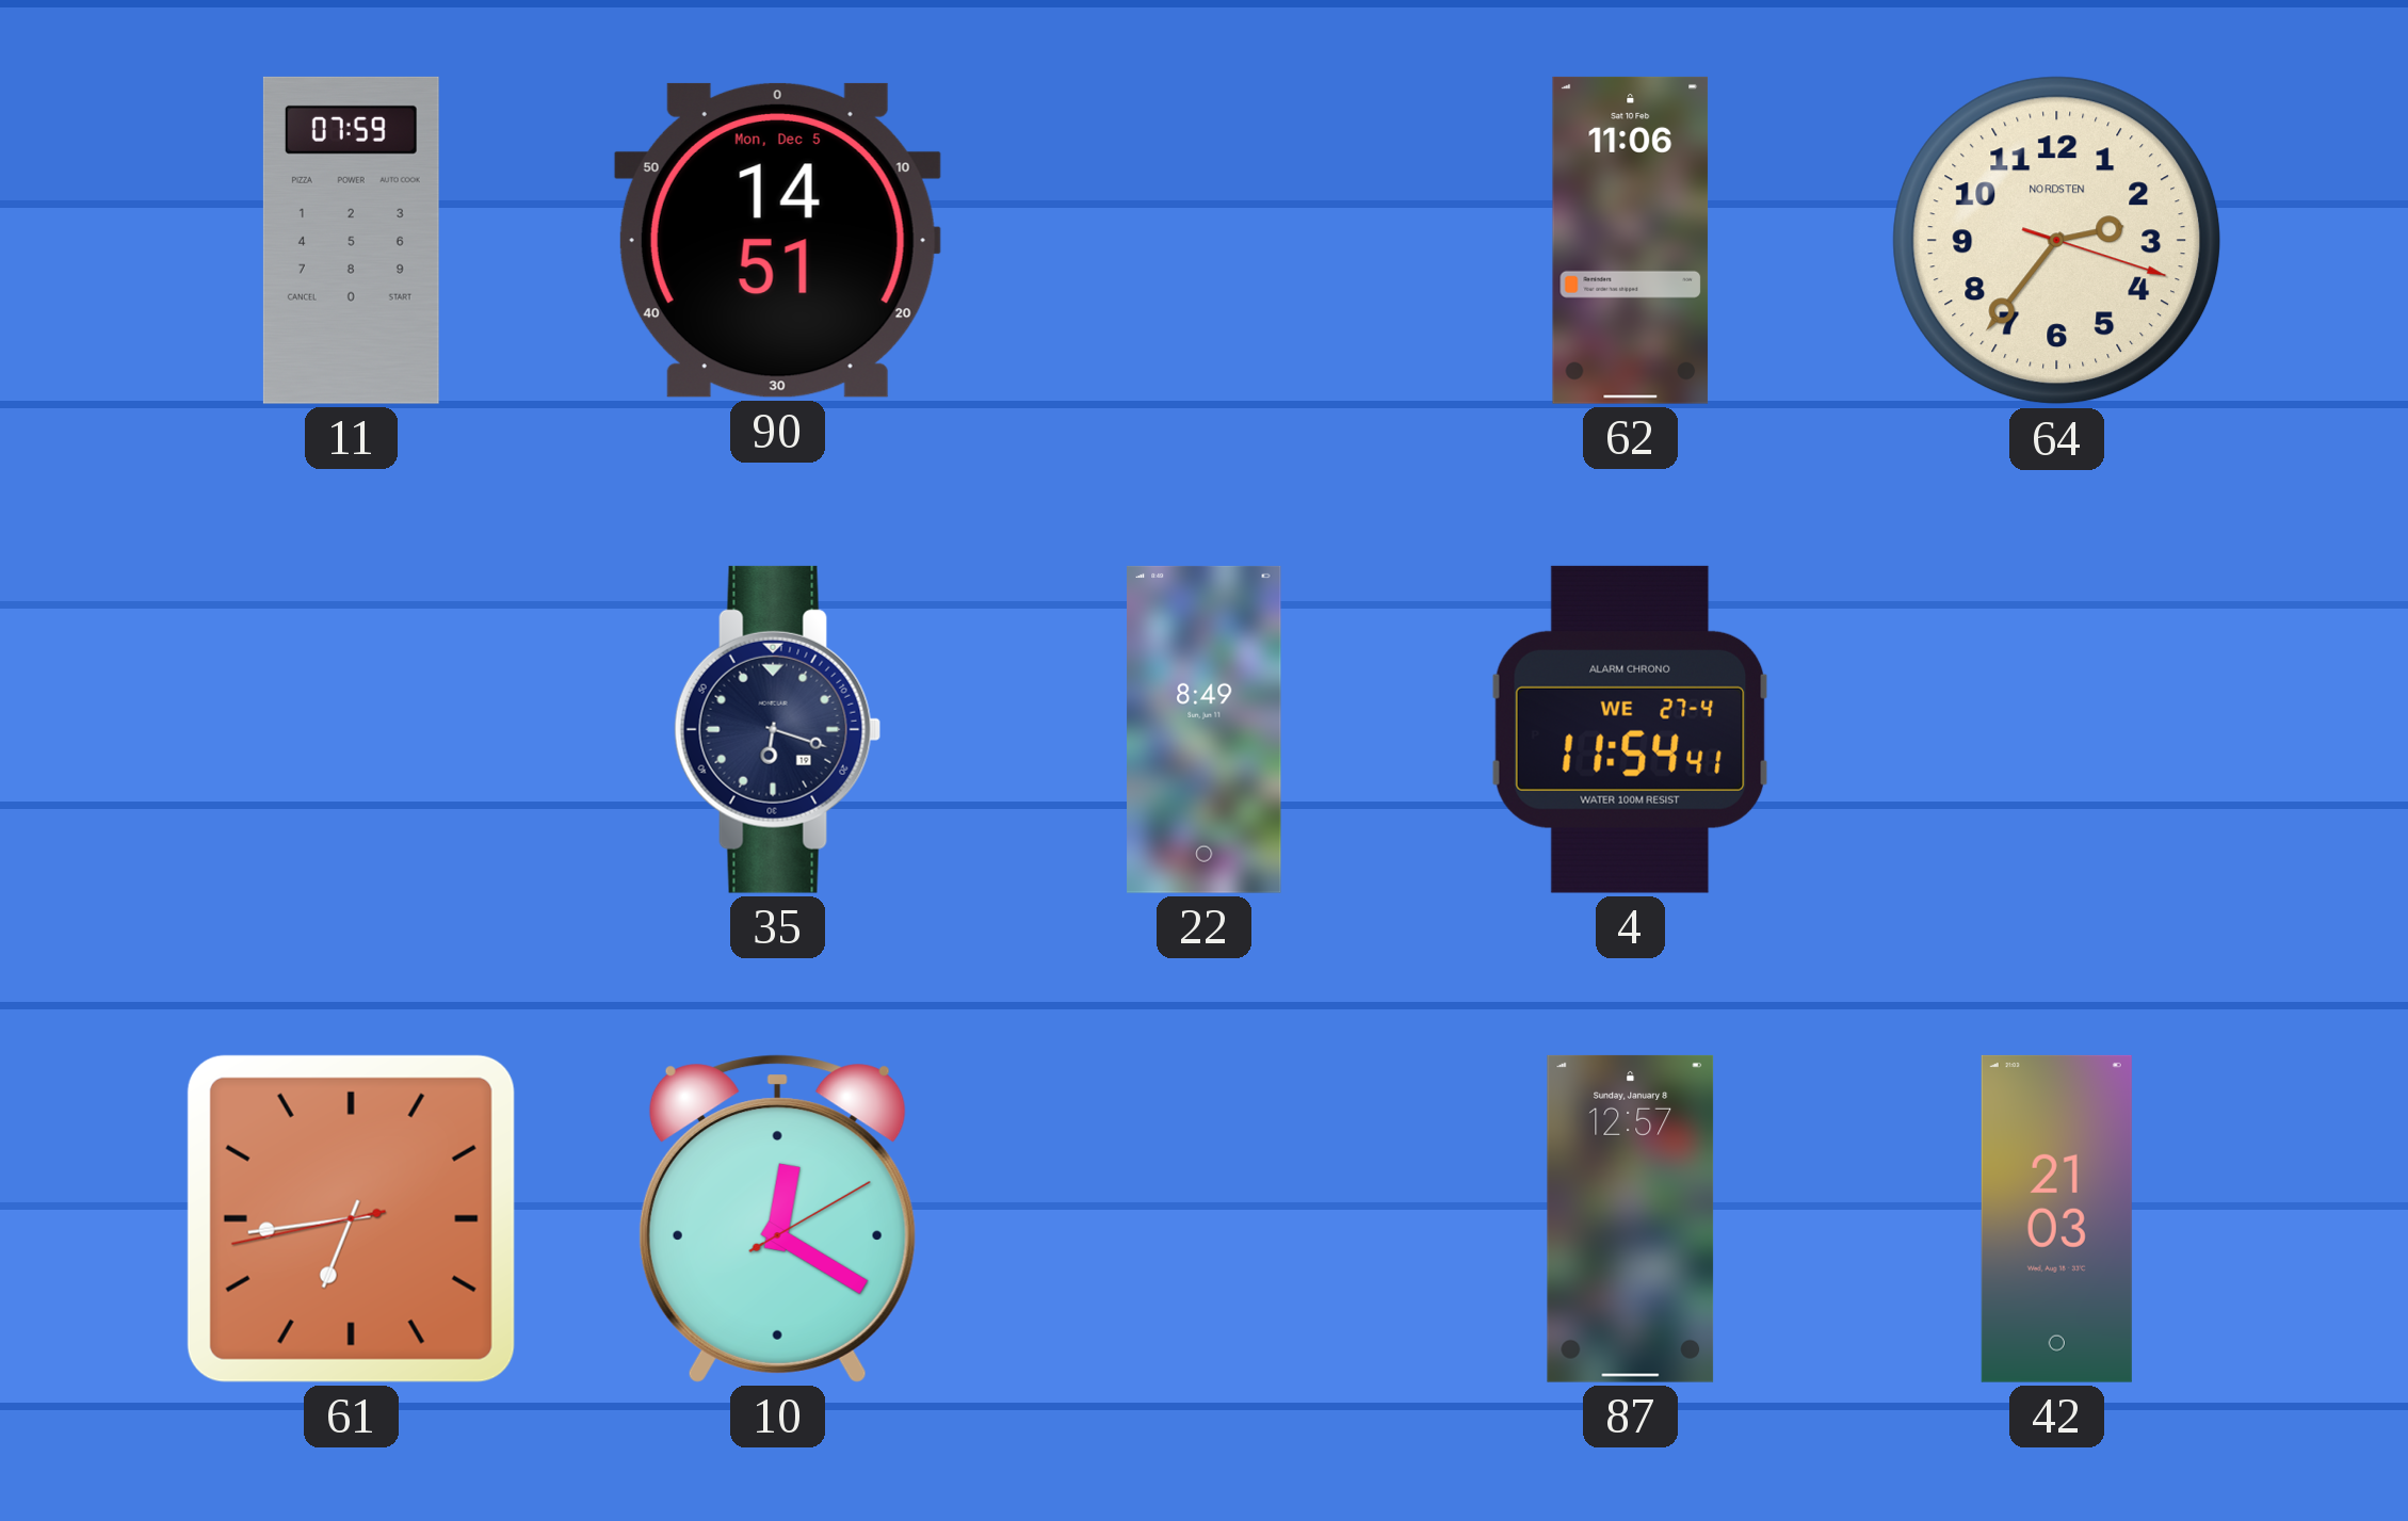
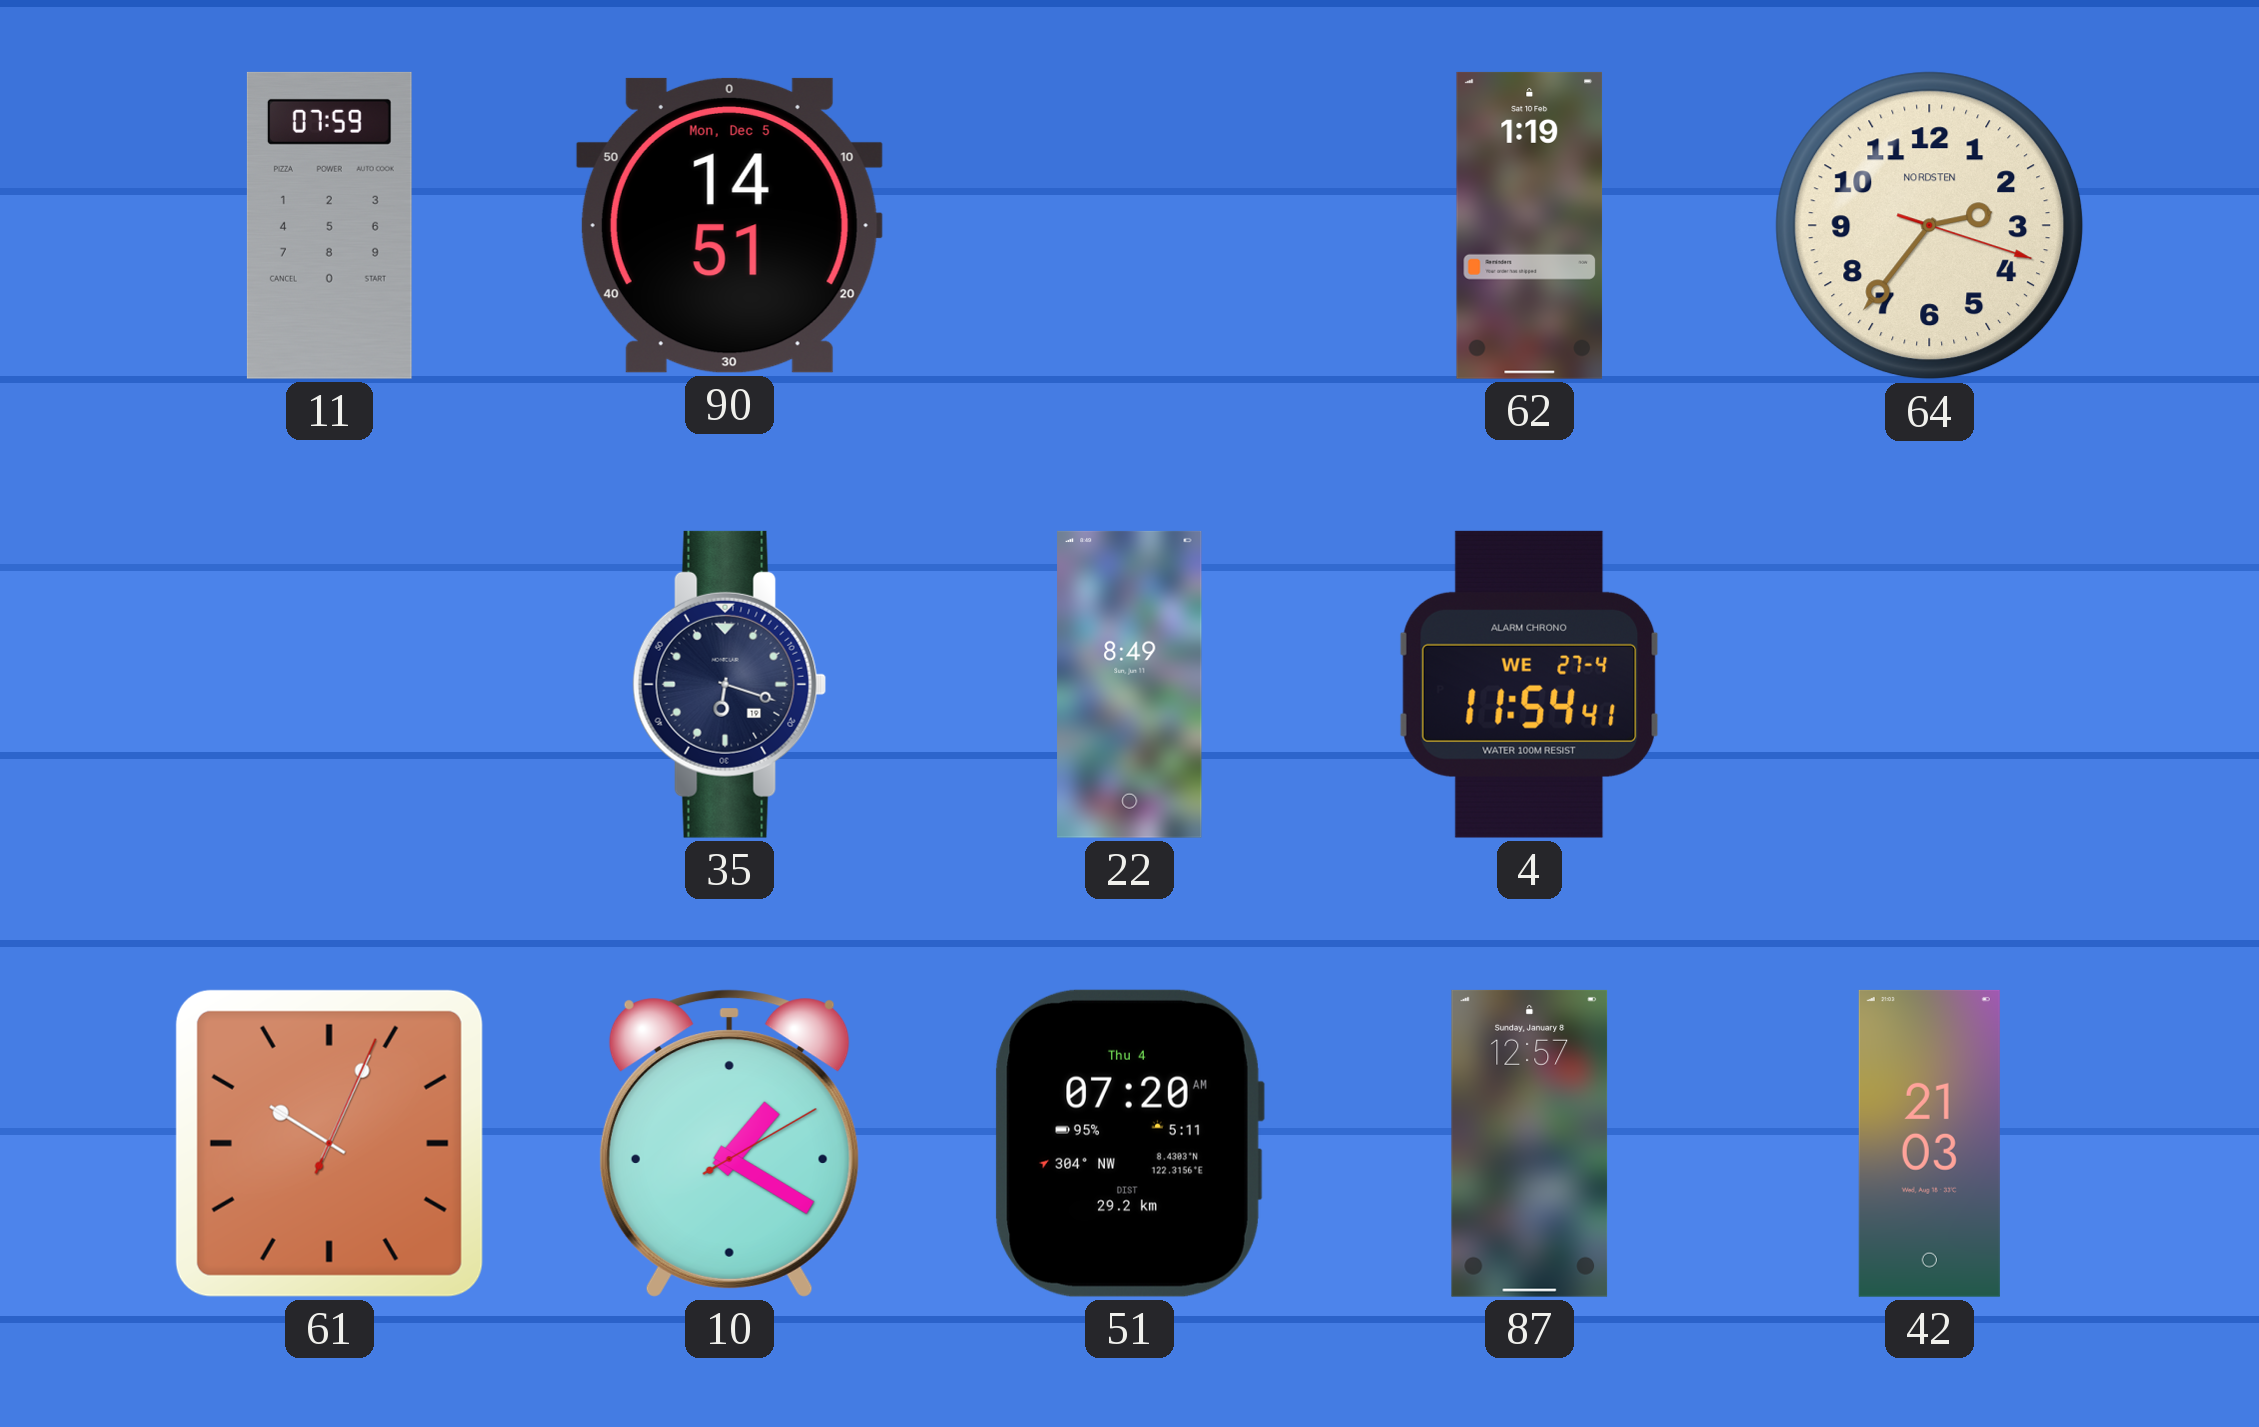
62: 11:06 -> 1:19 (1530, 225)
61: 6:43 -> 10:04 (329, 1143)
10: 12:20 -> 1:20 (729, 1143)
51: none -> 07:20 (1129, 1143)
